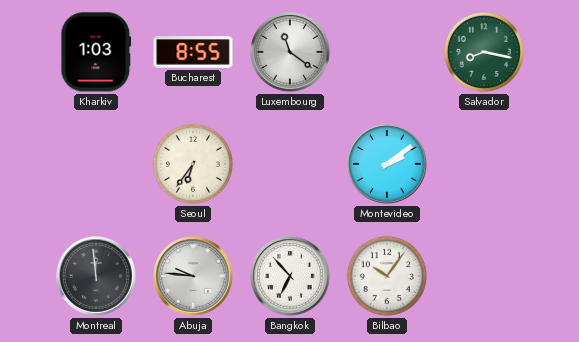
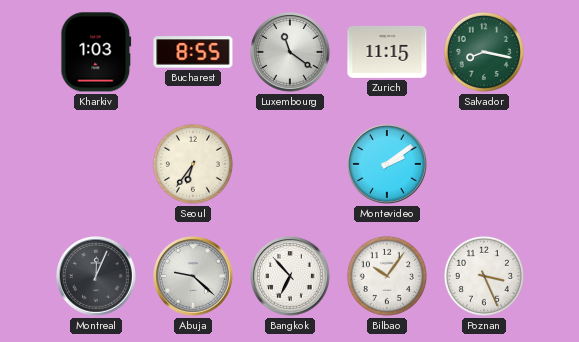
Zurich: none -> 11:15 (387, 52)
Montreal: 11:59 -> 12:04 (97, 277)
Abuja: 9:46 -> 9:22 (194, 277)
Poznan: none -> 3:26 (484, 276)
